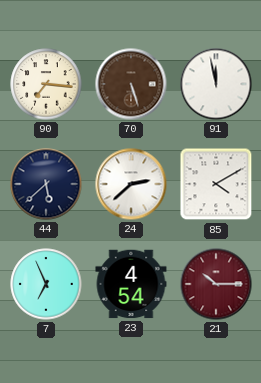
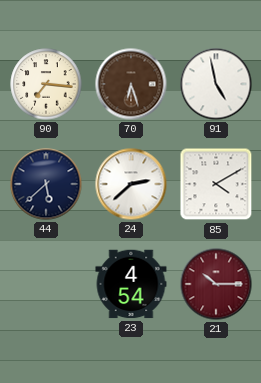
70: 5:27 -> 6:27 (131, 84)
91: 11:58 -> 4:58 (216, 84)
7: 6:56 -> none (46, 284)
